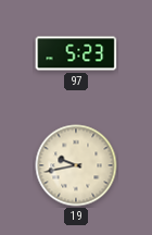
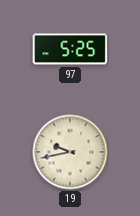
97: 5:23 -> 5:25 (70, 49)
